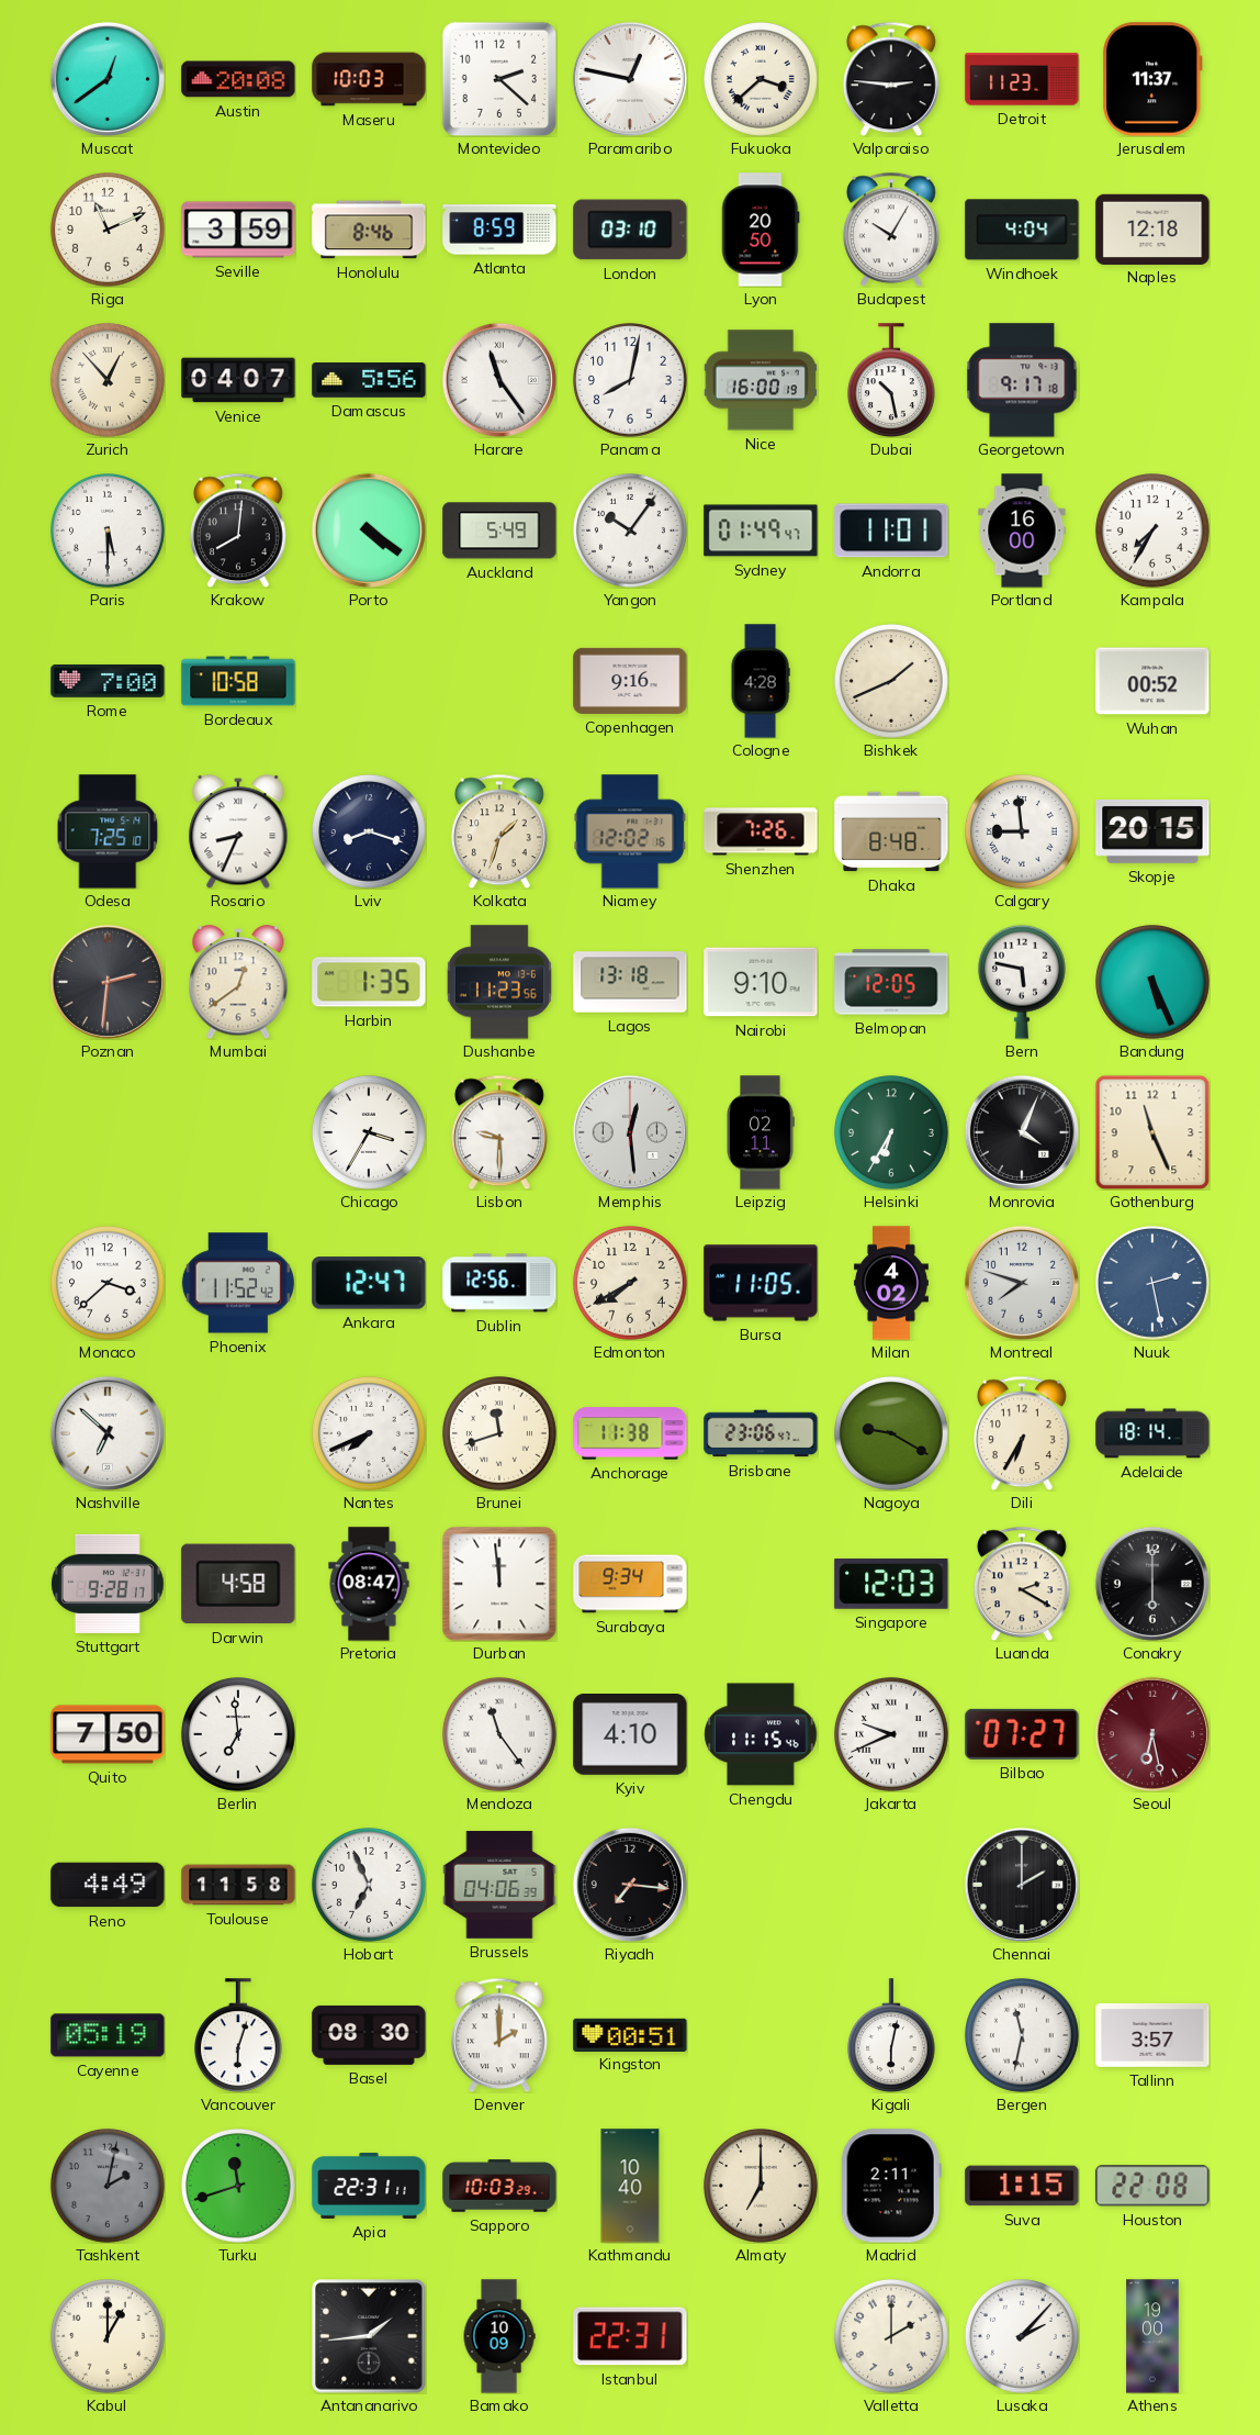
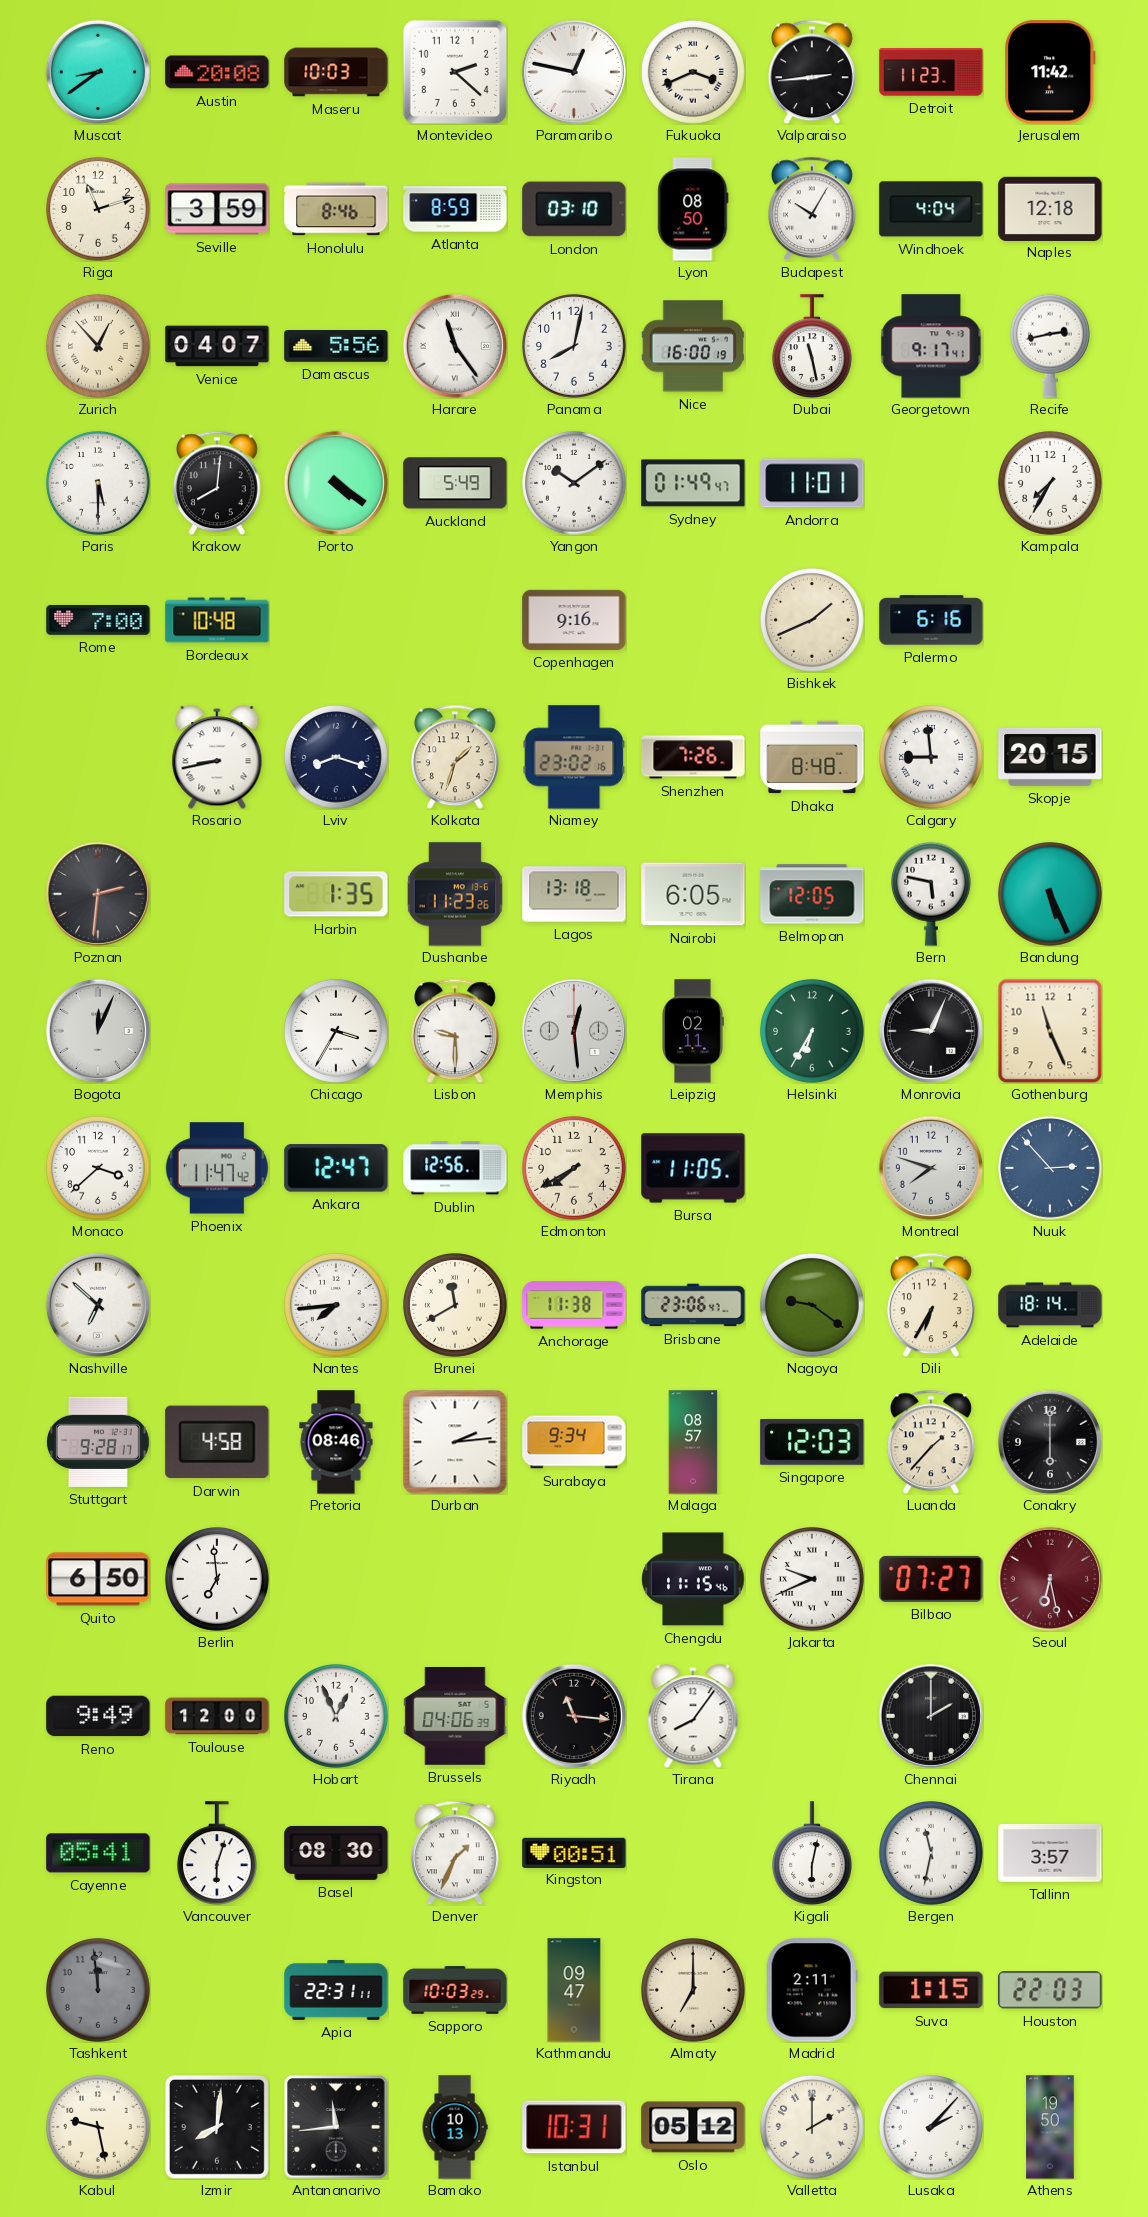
Muscat: 12:39 -> 8:39 (98, 72)
Fukuoka: 3:38 -> 3:41 (694, 73)
Valparaiso: 2:46 -> 2:44 (813, 72)
Jerusalem: 11:37 -> 11:42 (1050, 72)
Riga: 11:11 -> 11:12 (99, 210)
Lyon: 20:50 -> 08:50 (693, 209)
Dubai: 10:28 -> 11:28 (812, 346)
Georgetown: 9:17:18 -> 9:17:41 (931, 346)
Recife: none -> 2:43 (1050, 346)
Yangon: 10:06 -> 10:09 (575, 484)
Portland: 16:00 -> none (1022, 530)
Bordeaux: 10:58 -> 10:48 (217, 620)
Cologne: 4:28 -> none (761, 681)
Palermo: none -> 6:16 (931, 620)
Wuhan: 00:52 -> none (1152, 681)
Odesa: 7:25 -> none (108, 831)
Rosario: 8:34 -> 8:43 (217, 757)
Niamey: 12:02 -> 23:02 (574, 757)
Mumbai: 12:39 -> none (238, 982)
Dushanbe: 11:23:56 -> 11:23:26 (455, 894)
Nairobi: 9:10 -> 6:05 (693, 894)
Bogota: none -> 12:04 (98, 1031)
Monrovia: 4:04 -> 9:04 (931, 1031)
Phoenix: 11:52 -> 11:47 (217, 1168)
Milan: 4:02 -> none (891, 1283)
Nuuk: 2:28 -> 2:53 (1051, 1169)
Nantes: 7:41 -> 7:44 (337, 1306)
Brunei: 11:42 -> 11:40 (456, 1306)
Nagoya: 9:20 -> 9:21 (813, 1306)
Pretoria: 08:47 -> 08:46 (336, 1442)
Durban: 11:59 -> 2:14 (455, 1442)
Malaga: none -> 08:57 (693, 1442)
Luanda: 2:20 -> 1:37 (932, 1442)
Quito: 7:50 -> 6:50 (98, 1579)
Mendoza: 11:24 -> none (500, 1735)
Kyiv: 4:10 -> none (630, 1735)
Reno: 4:49 -> 9:49 (98, 1716)
Toulouse: 11:58 -> 12:00 (217, 1716)
Hobart: 6:56 -> 12:56 (337, 1717)
Riyadh: 7:16 -> 11:16 (574, 1716)
Tirana: none -> 8:06 (693, 1716)
Cayenne: 05:19 -> 05:41 (98, 1853)
Denver: 2:00 -> 1:34 (456, 1853)
Tashkent: 2:02 -> 11:59 (99, 1991)
Turku: 11:42 -> none (239, 2187)
Kathmandu: 10:40 -> 09:47 (574, 1990)
Houston: 22:08 -> 22:03 (1050, 1990)
Kabul: 1:00 -> 9:28 (99, 2128)
Izmir: none -> 8:01 (217, 2127)
Antananarivo: 1:44 -> 11:44 (336, 2127)
Bamako: 10:09 -> 10:13 (455, 2127)
Istanbul: 22:31 -> 10:31 (574, 2127)
Oslo: none -> 05:12 (693, 2127)
Athens: 19:00 -> 19:50 (1050, 2127)
